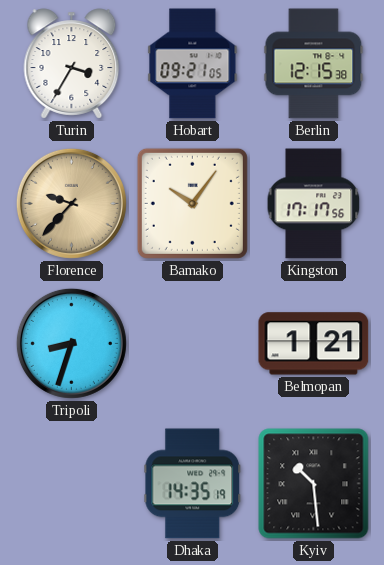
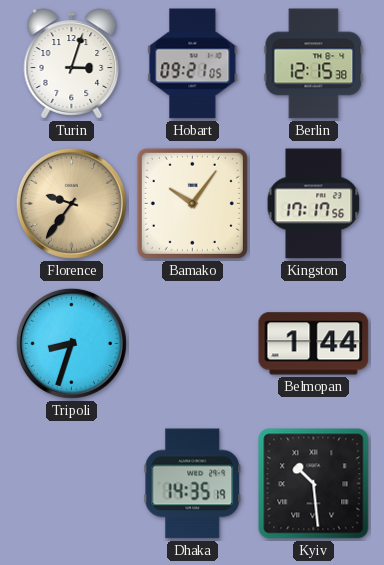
Turin: 3:35 -> 3:03 (72, 64)
Florence: 9:37 -> 9:36 (71, 203)
Belmopan: 1:21 -> 1:44 (314, 344)
